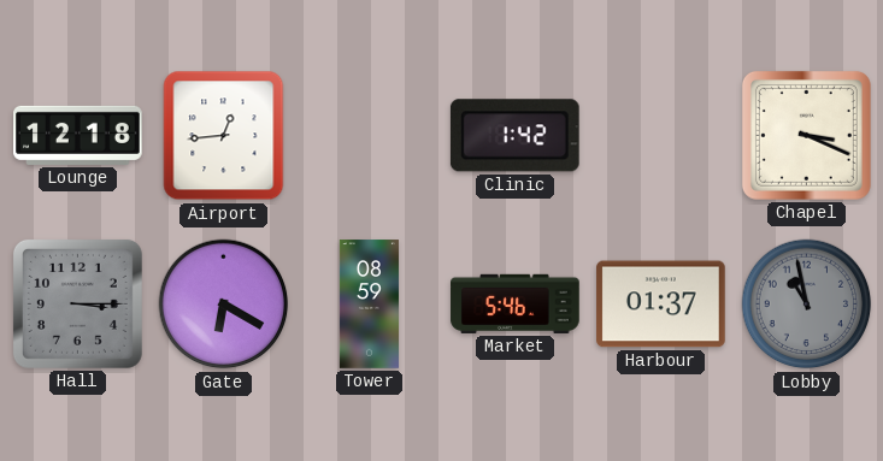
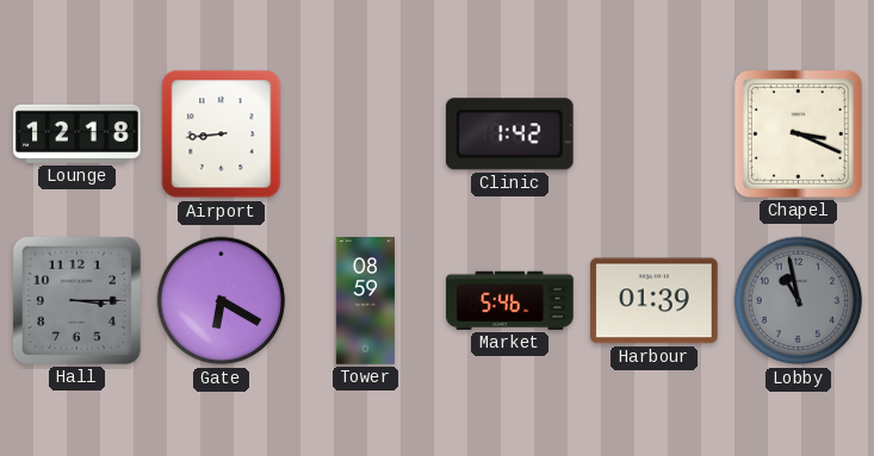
Airport: 12:44 -> 8:44 (222, 135)
Harbour: 01:37 -> 01:39 (655, 301)
